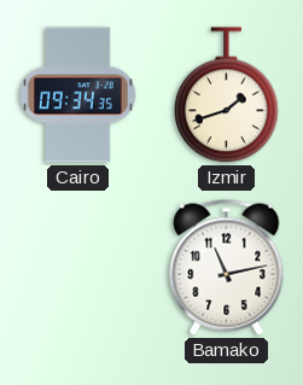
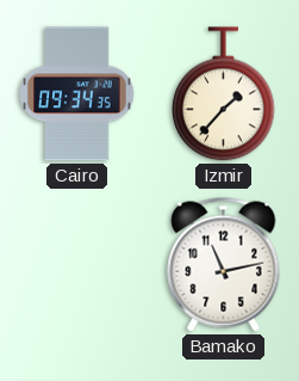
Izmir: 1:42 -> 1:37 (224, 94)
